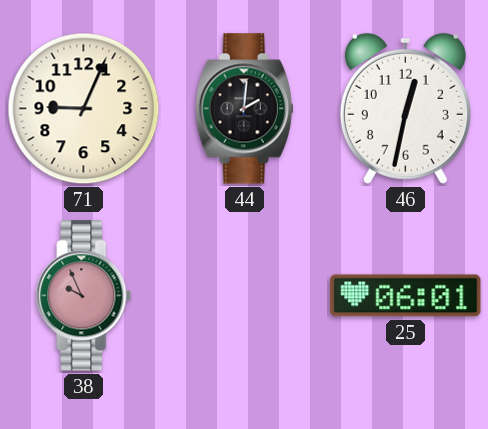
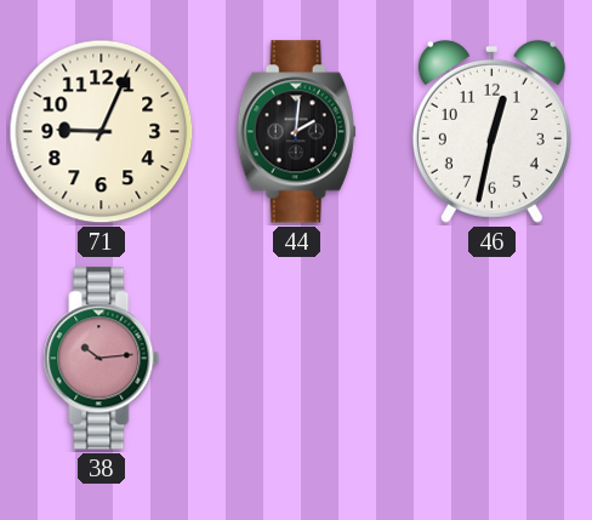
38: 9:56 -> 10:14 (102, 359)
25: 06:01 -> none (406, 296)
